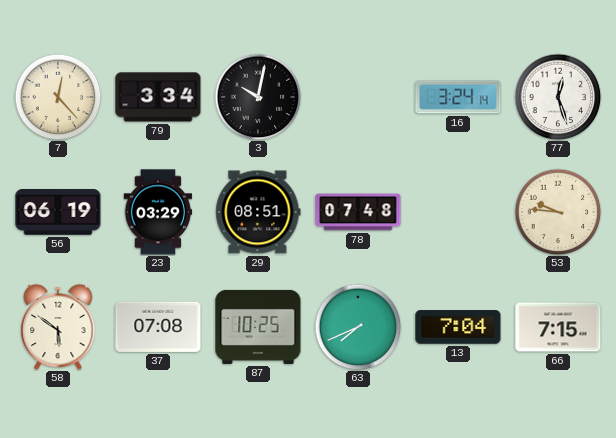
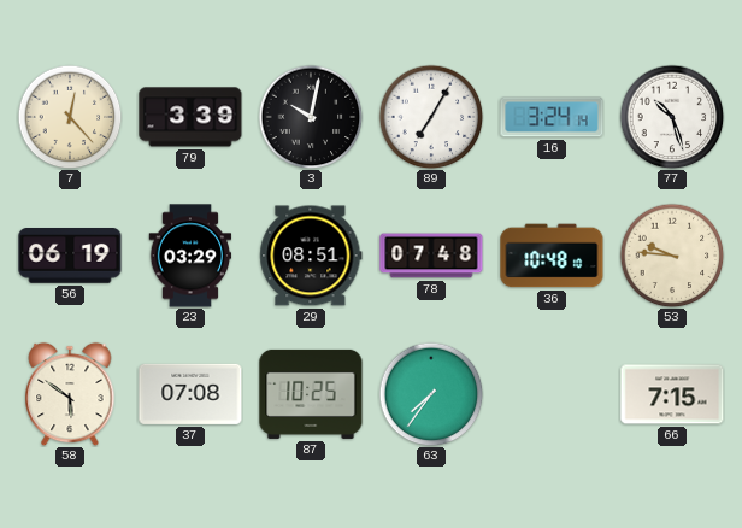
79: 3:34 -> 3:39 (190, 117)
89: none -> 7:05 (431, 117)
77: 12:27 -> 10:27 (672, 117)
36: none -> 10:48 (552, 256)
63: 7:41 -> 7:36 (431, 394)
13: 7:04 -> none (458, 327)
